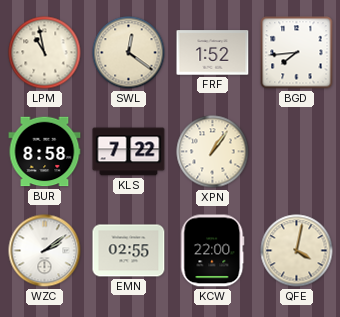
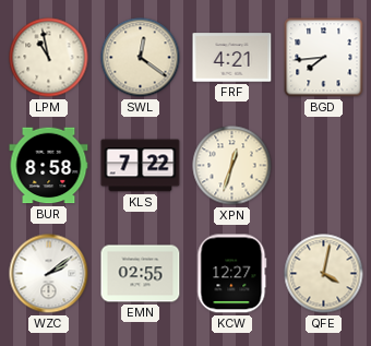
FRF: 1:52 -> 4:21 (232, 58)
XPN: 1:06 -> 12:33 (232, 166)
KCW: 22:00 -> 12:27 (232, 274)
